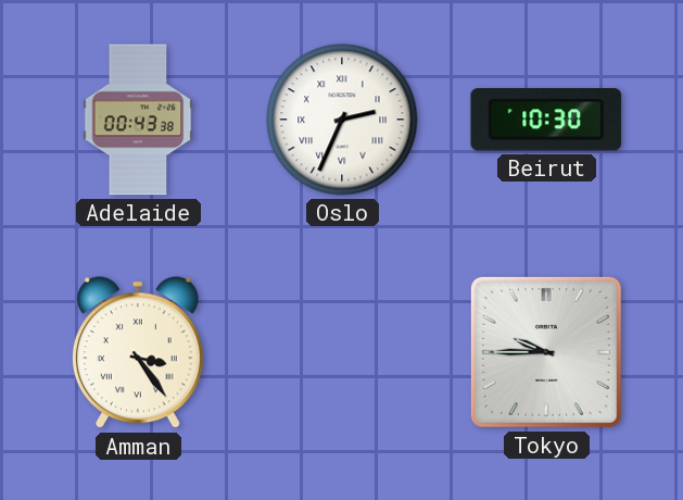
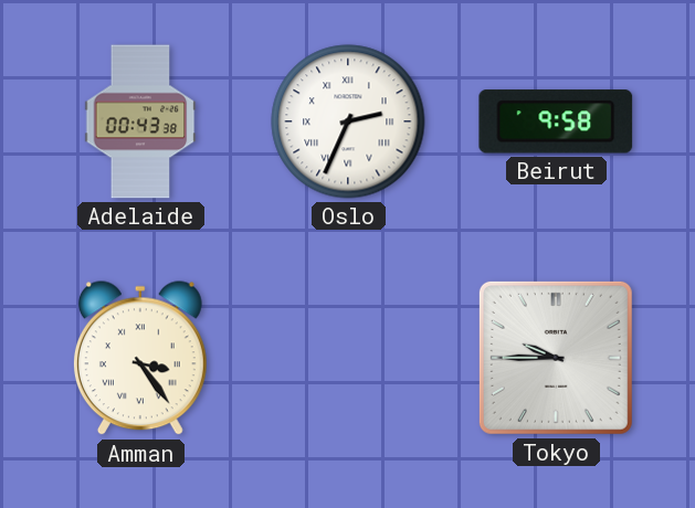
Beirut: 10:30 -> 9:58 (556, 121)
